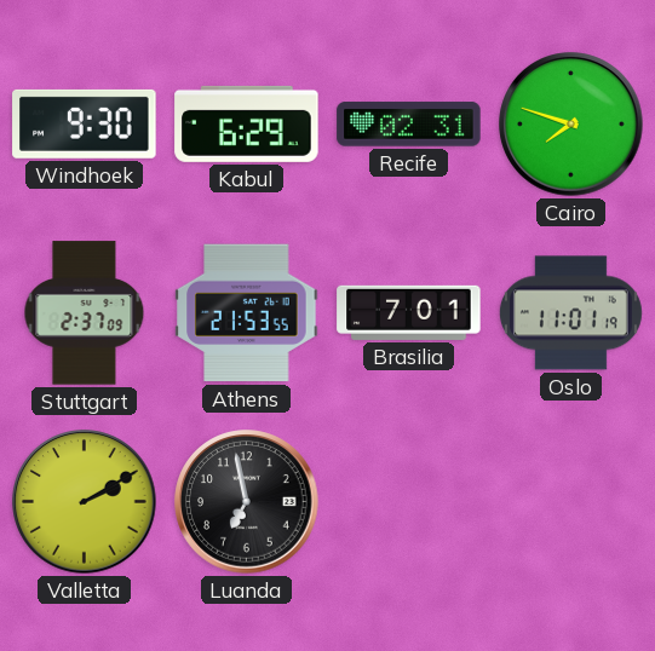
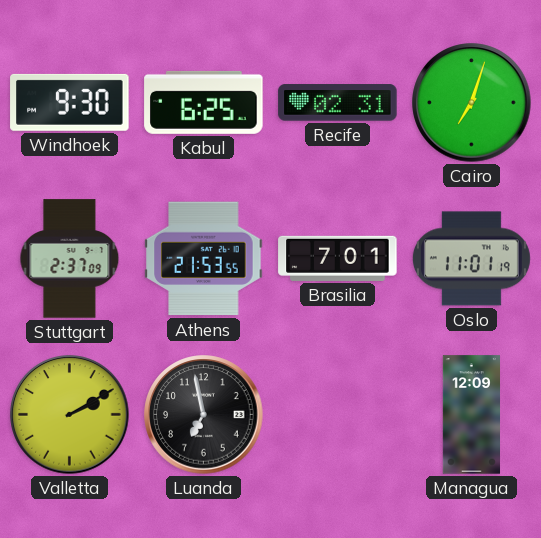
Kabul: 6:29 -> 6:25 (204, 102)
Cairo: 7:48 -> 7:03 (472, 103)
Managua: none -> 12:09 (471, 415)
